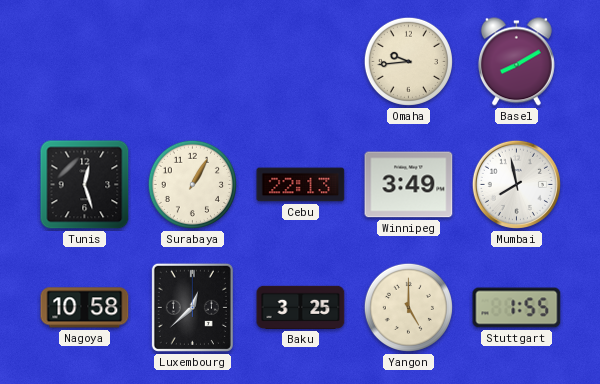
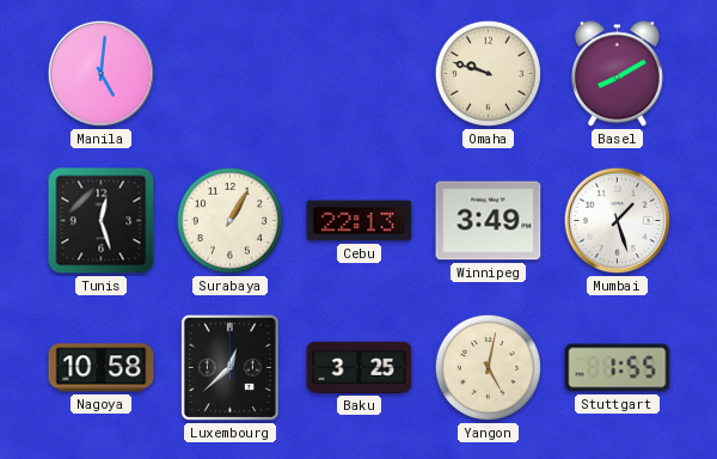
Manila: none -> 5:01 (100, 73)
Omaha: 9:44 -> 9:48 (488, 73)
Mumbai: 7:58 -> 1:27 (617, 220)
Yangon: 5:00 -> 5:02 (488, 367)
